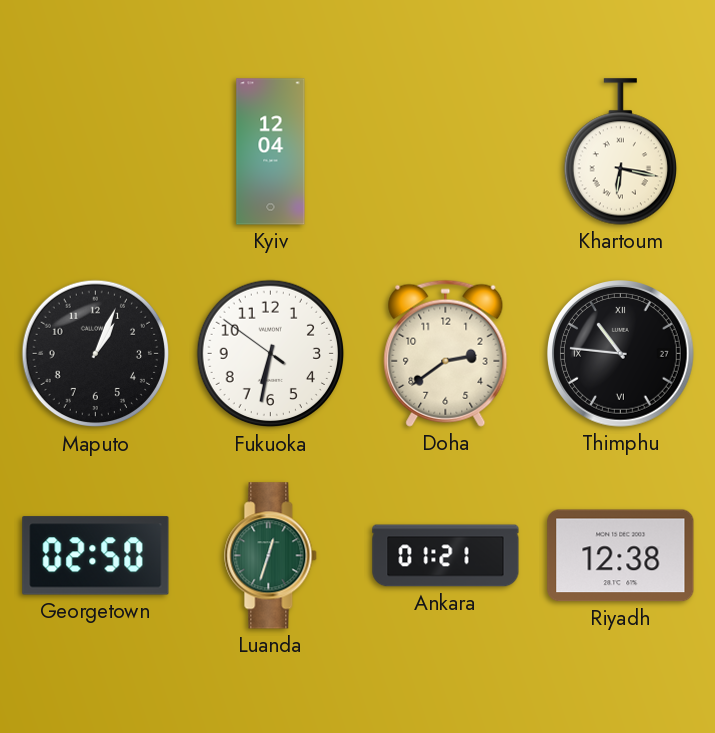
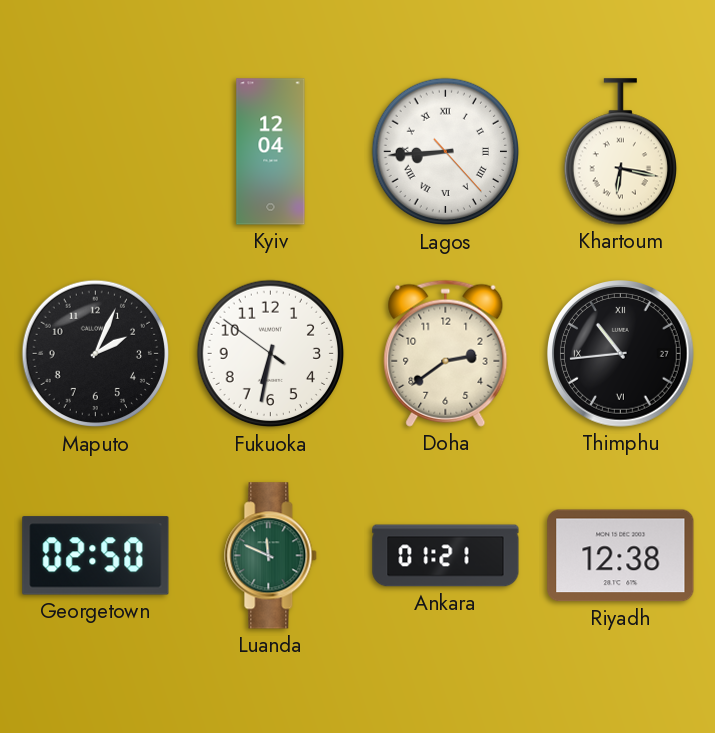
Lagos: none -> 8:44 (446, 152)
Maputo: 1:04 -> 2:04 (96, 354)
Thimphu: 10:46 -> 10:44 (621, 354)
Luanda: 12:33 -> 11:49 (271, 556)
